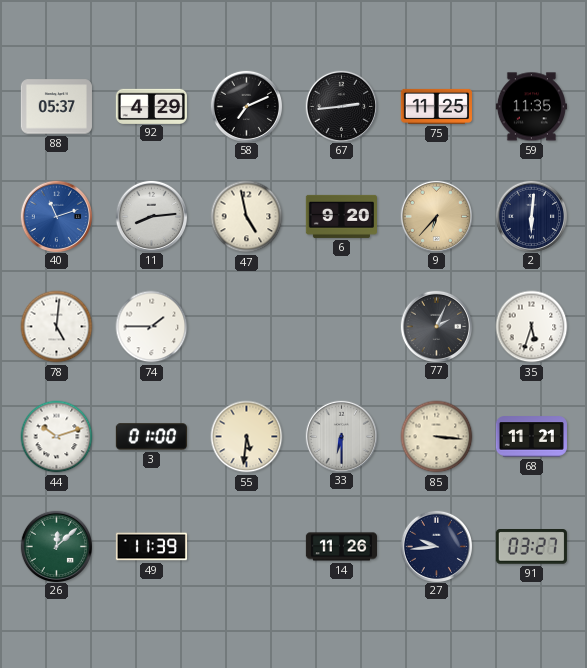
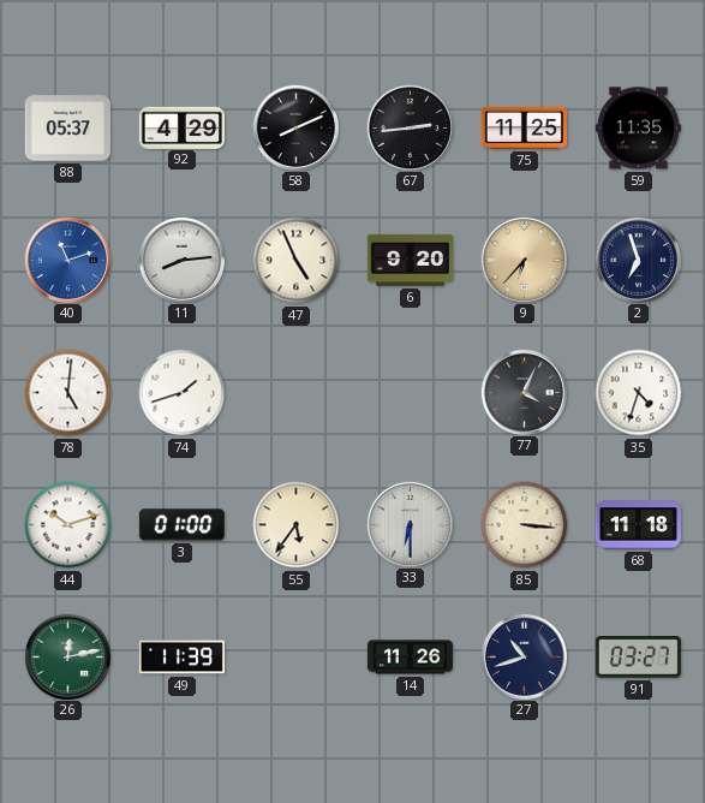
58: 7:11 -> 8:11 (295, 127)
47: 4:58 -> 4:56 (297, 261)
2: 6:01 -> 6:57 (638, 260)
74: 1:45 -> 1:42 (183, 393)
77: 2:04 -> 4:04 (524, 392)
35: 5:33 -> 4:33 (639, 393)
55: 5:31 -> 5:36 (297, 525)
68: 11:21 -> 11:18 (638, 525)
26: 12:08 -> 12:13 (67, 656)
27: 9:44 -> 10:42 (524, 656)
